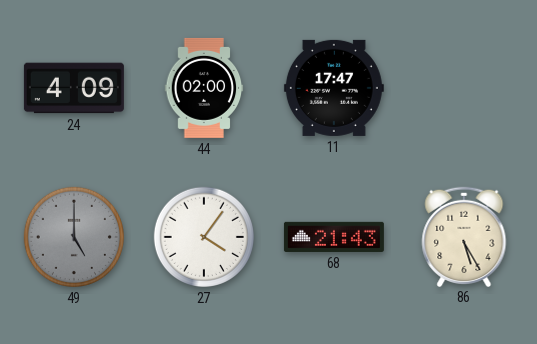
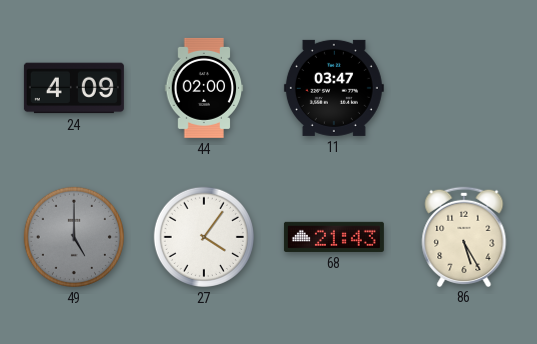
11: 17:47 -> 03:47 (334, 88)
